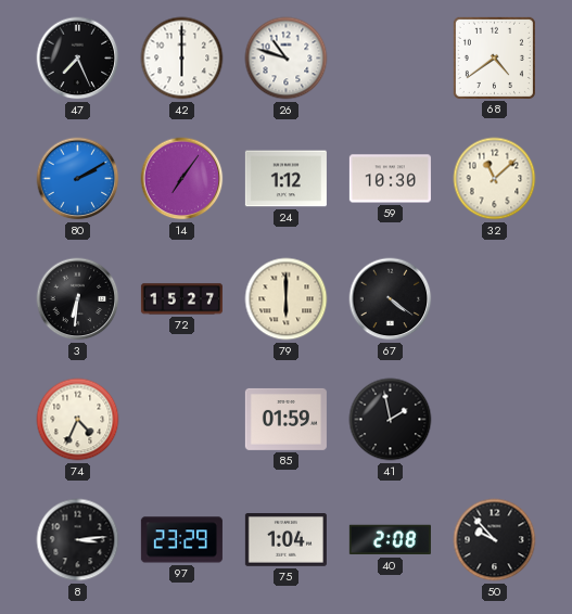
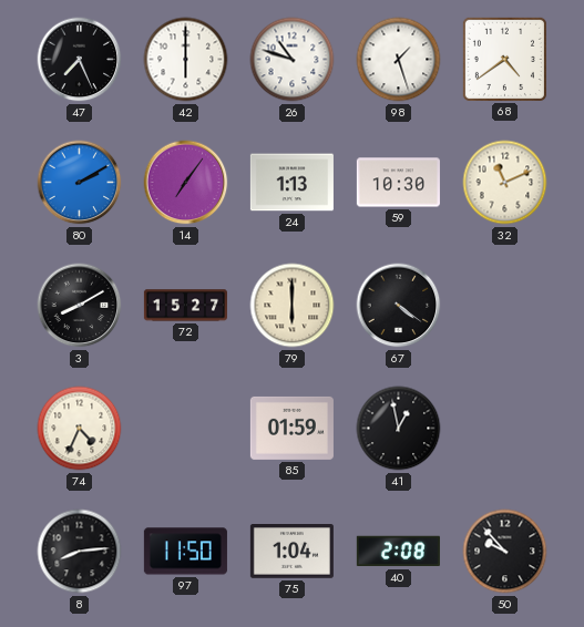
98: none -> 1:27 (399, 60)
24: 1:12 -> 1:13 (291, 183)
32: 11:08 -> 11:11 (505, 183)
3: 6:31 -> 8:10 (80, 306)
41: 1:58 -> 12:58 (399, 429)
8: 3:14 -> 8:14 (80, 552)
97: 23:29 -> 11:50 (185, 552)
